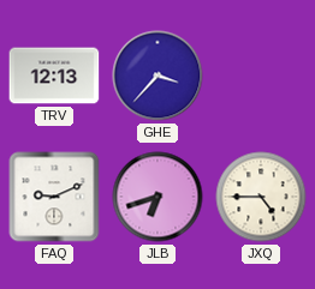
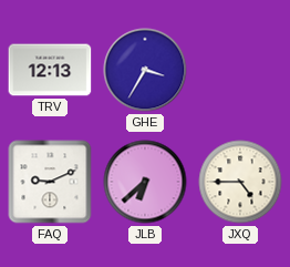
GHE: 3:37 -> 3:35 (145, 70)
JLB: 6:42 -> 6:38 (145, 182)
